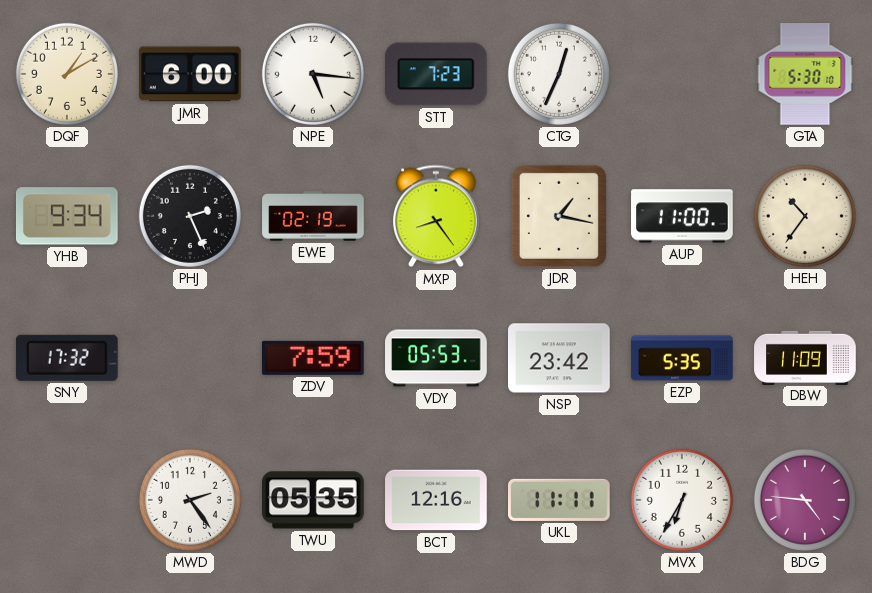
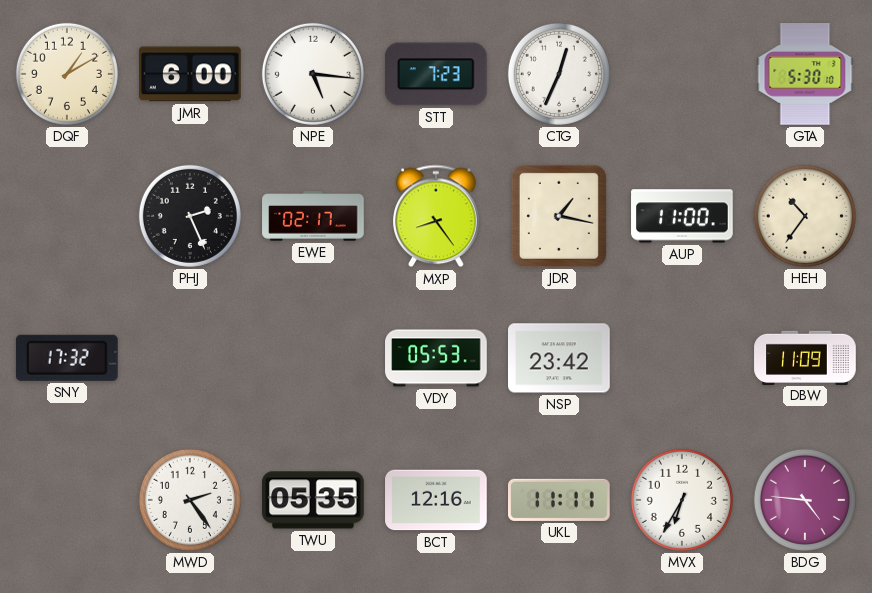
YHB: 9:34 -> none (67, 216)
EWE: 02:19 -> 02:17 (313, 216)
ZDV: 7:59 -> none (313, 358)
EZP: 5:35 -> none (682, 358)
